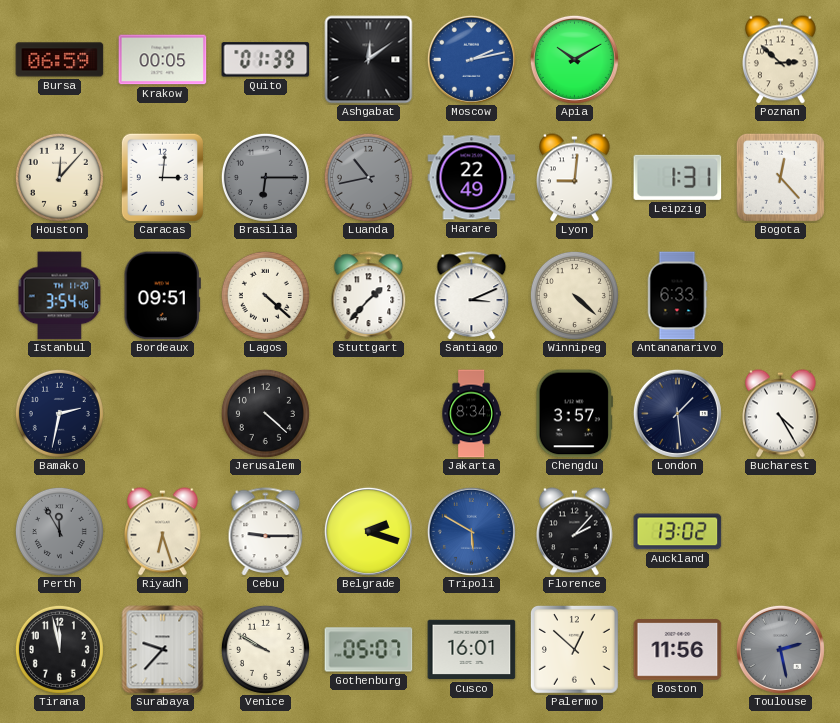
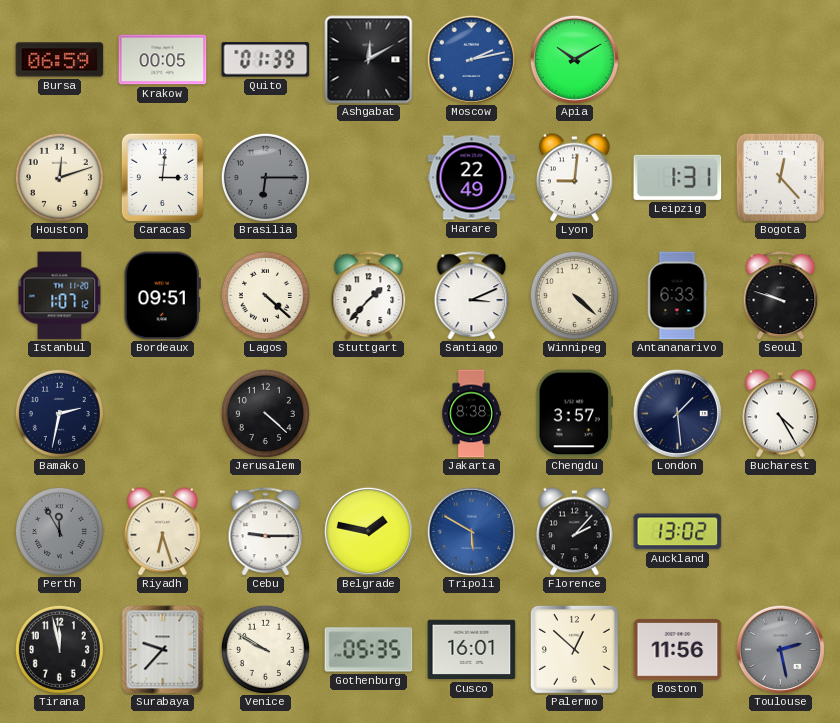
Ashgabat: 12:09 -> 12:10 (369, 60)
Poznan: 2:52 -> none (781, 60)
Houston: 12:07 -> 12:12 (59, 177)
Luanda: 10:43 -> none (368, 177)
Istanbul: 3:54 -> 1:07 (60, 296)
Seoul: none -> 9:48 (781, 295)
Jakarta: 8:34 -> 8:38 (471, 414)
Belgrade: 2:18 -> 1:47 (368, 531)
Gothenburg: 05:07 -> 05:35 (369, 650)
